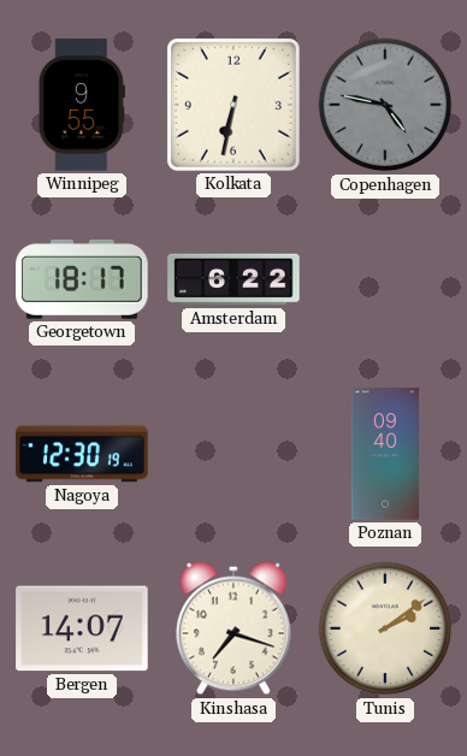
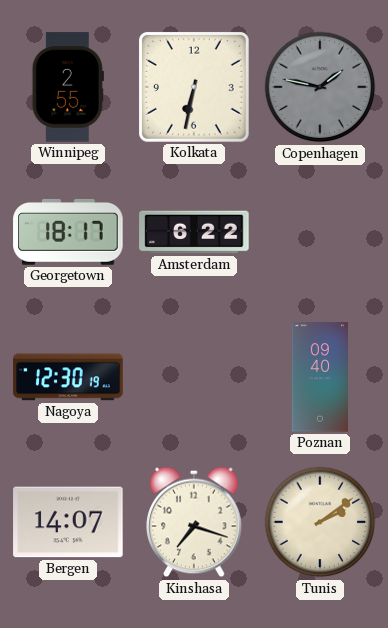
Winnipeg: 9:55 -> 2:55 (68, 87)
Copenhagen: 4:47 -> 1:47 (320, 87)
